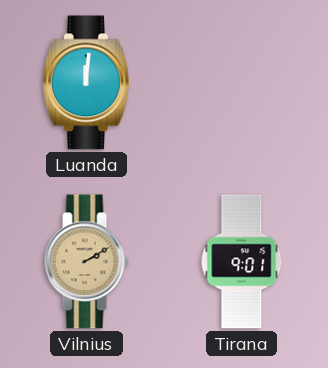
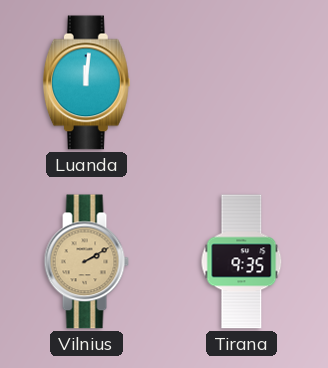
Tirana: 9:01 -> 9:35 (242, 262)
